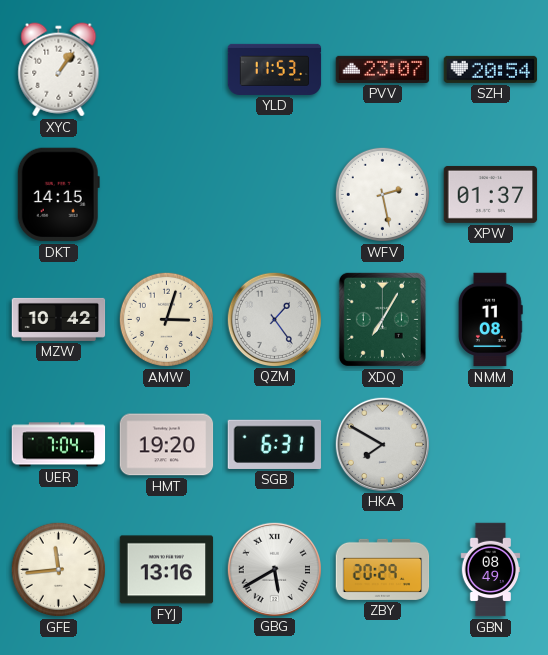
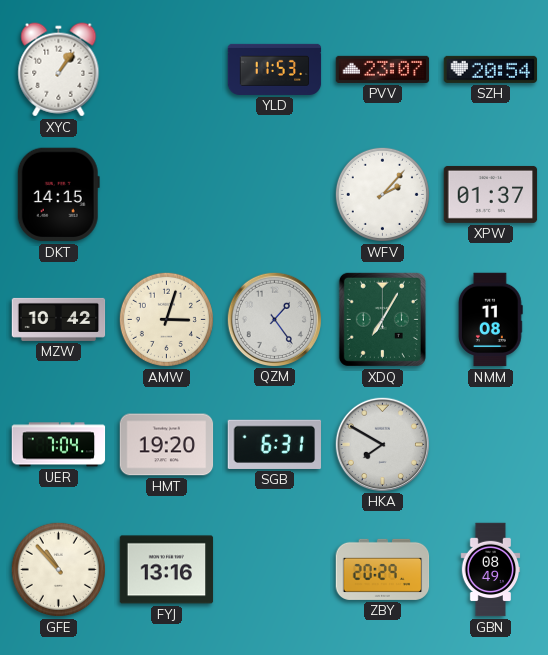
WFV: 2:28 -> 2:07 (382, 194)
GFE: 11:44 -> 10:53 (58, 569)
GBG: 5:40 -> none (274, 569)
